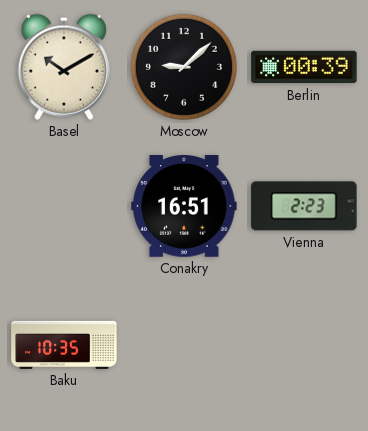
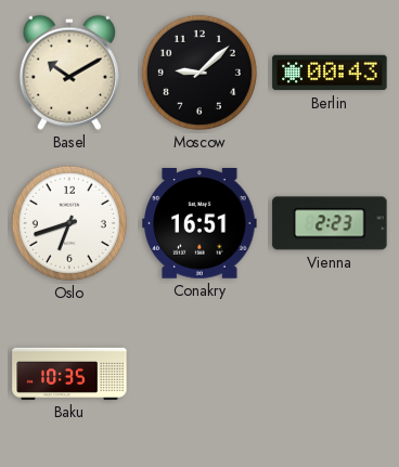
Berlin: 00:39 -> 00:43 (330, 73)
Oslo: none -> 6:42 (69, 223)
